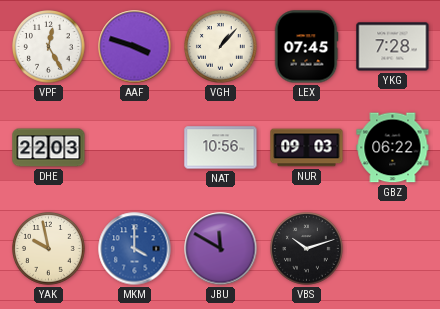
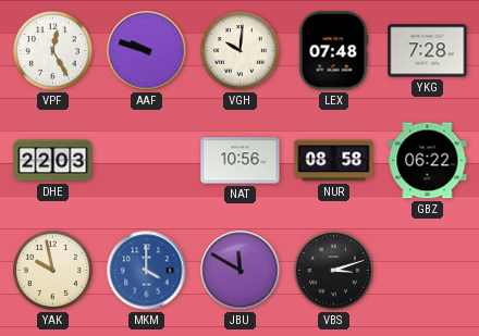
AAF: 3:48 -> 9:48 (147, 51)
VGH: 1:07 -> 10:01 (241, 51)
LEX: 07:45 -> 07:48 (333, 51)
NUR: 09:03 -> 08:58 (334, 161)
VBS: 10:12 -> 3:12 (334, 271)
